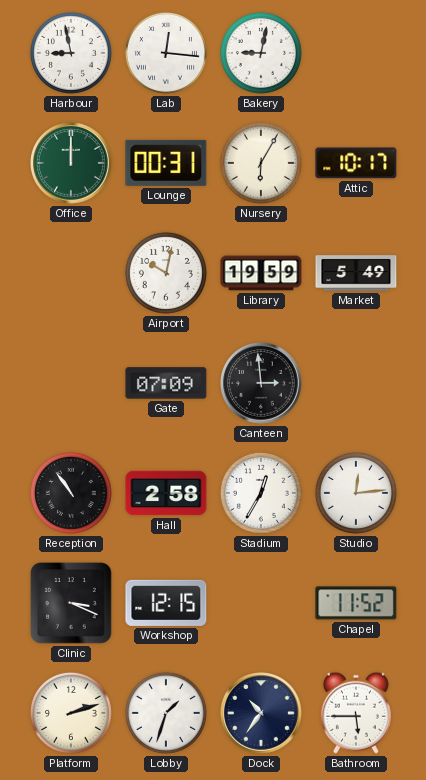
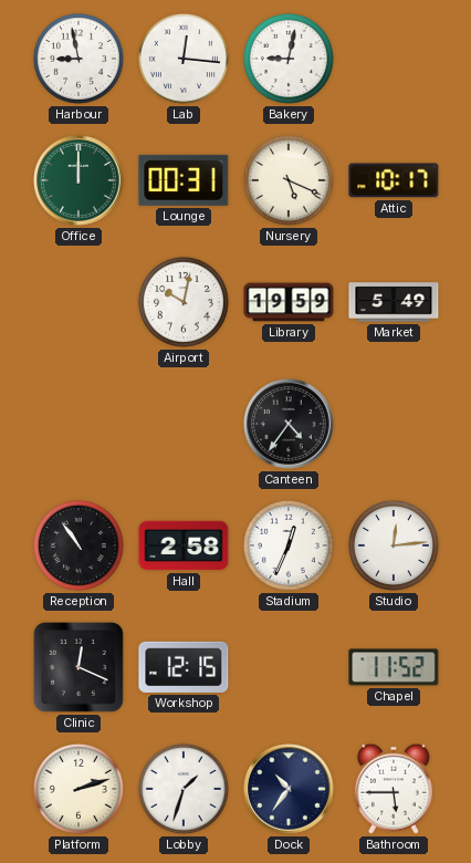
Nursery: 6:05 -> 5:19 (289, 180)
Gate: 07:09 -> none (166, 383)
Canteen: 2:59 -> 4:36 (289, 424)
Stadium: 12:35 -> 12:34 (289, 545)
Clinic: 3:19 -> 12:19 (78, 667)
